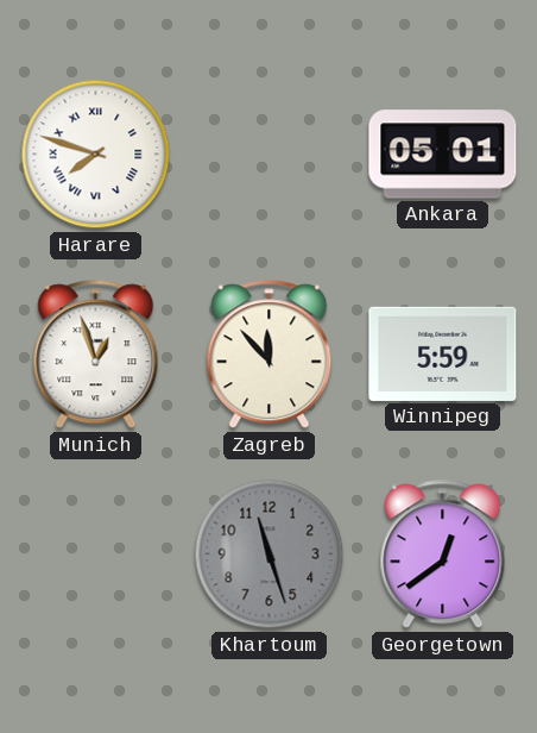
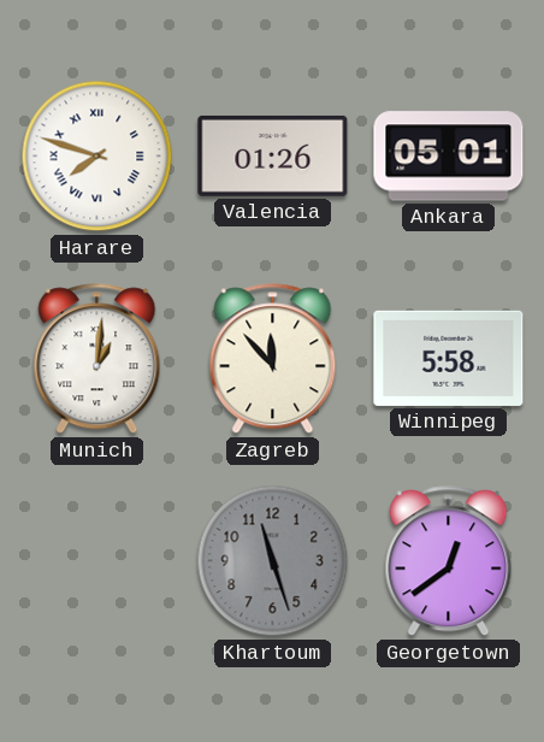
Valencia: none -> 01:26 (273, 155)
Munich: 12:57 -> 1:01 (97, 359)
Winnipeg: 5:59 -> 5:58 (449, 358)
